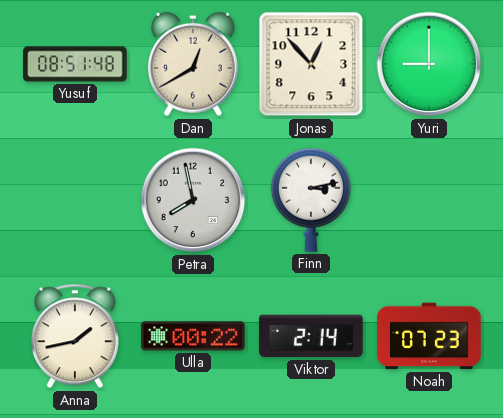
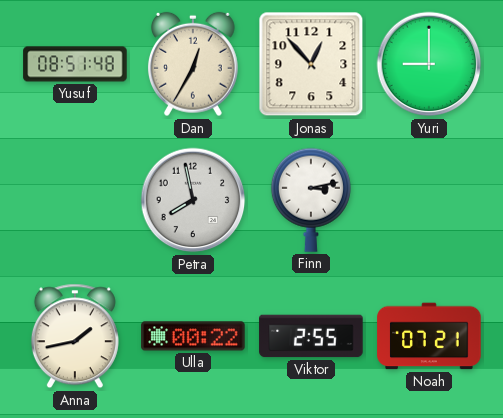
Dan: 12:40 -> 12:35 (193, 64)
Viktor: 2:14 -> 2:55 (311, 336)
Noah: 07:23 -> 07:21 (429, 336)
